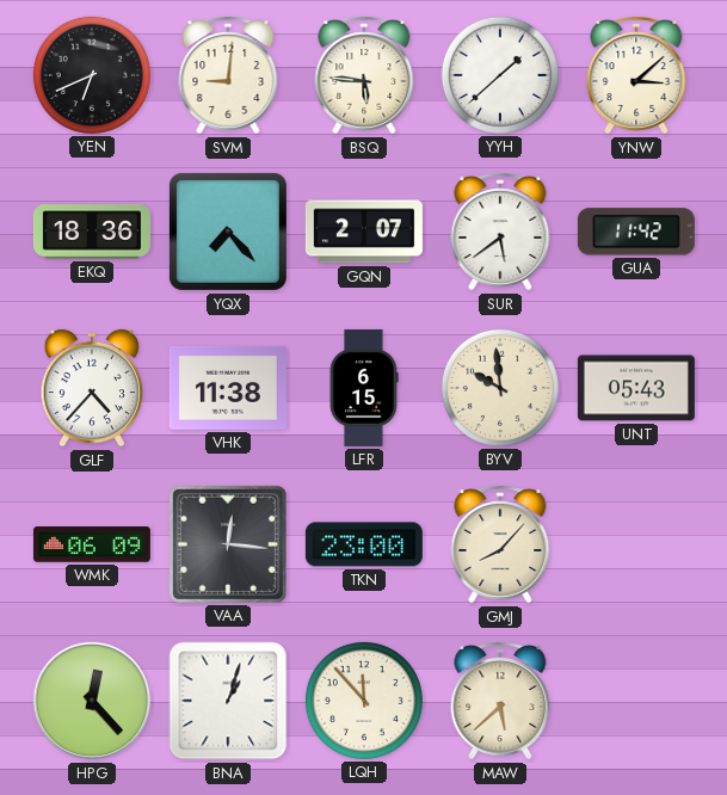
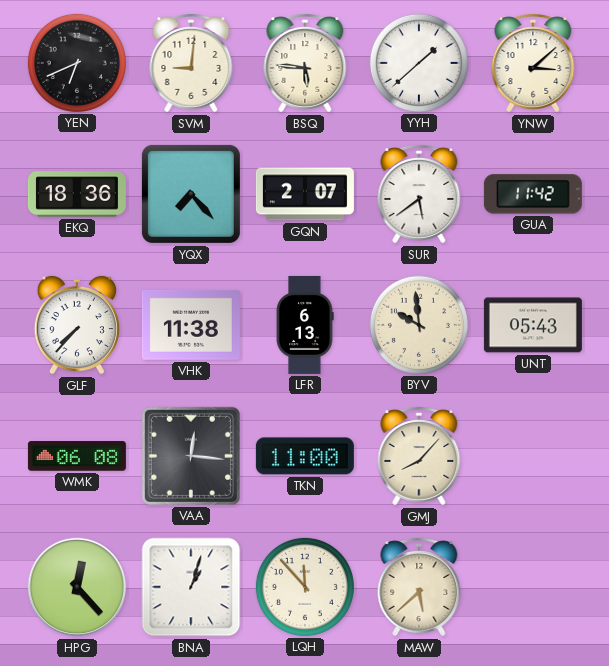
GLF: 4:37 -> 7:37 (77, 325)
LFR: 6:15 -> 6:13 (305, 325)
WMK: 06:09 -> 06:08 (77, 456)
TKN: 23:00 -> 11:00 (305, 456)
